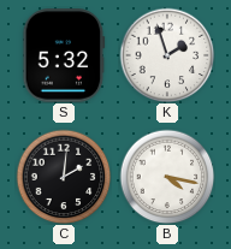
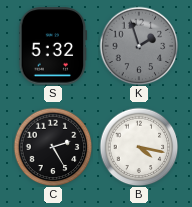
K dial: white -> grey (139, 46)
C: 2:01 -> 2:25 (53, 147)
